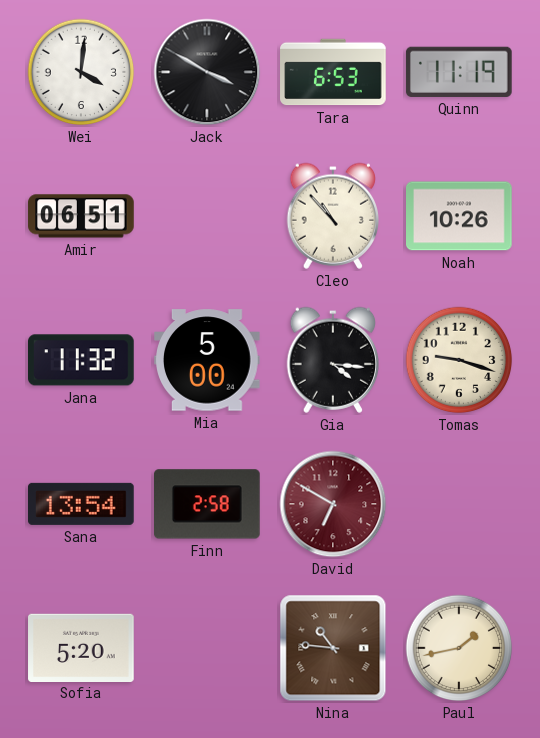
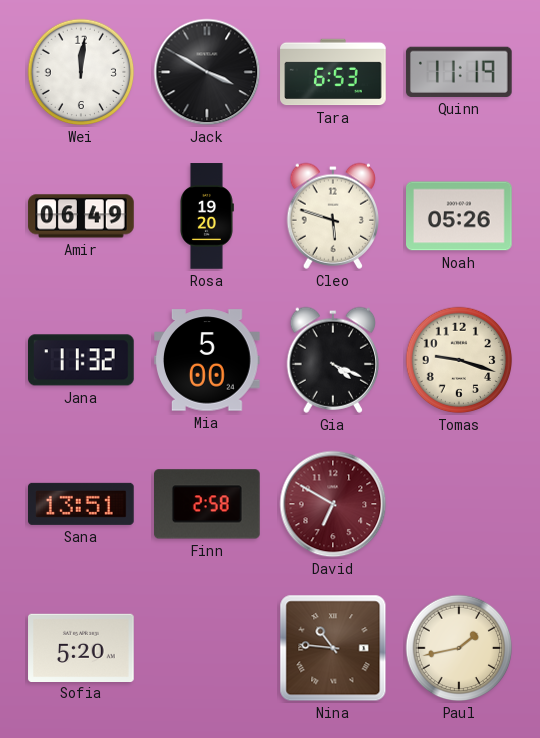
Wei: 4:01 -> 12:01 (81, 72)
Amir: 06:51 -> 06:49 (81, 216)
Rosa: none -> 19:20 (206, 216)
Cleo: 10:53 -> 5:48 (332, 216)
Noah: 10:26 -> 05:26 (460, 216)
Gia: 4:16 -> 4:19 (332, 360)
Sana: 13:54 -> 13:51 (82, 504)
